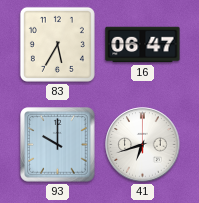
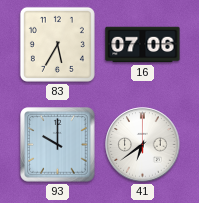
16: 06:47 -> 07:06 (143, 45)
41: 6:42 -> 6:39 (143, 145)
